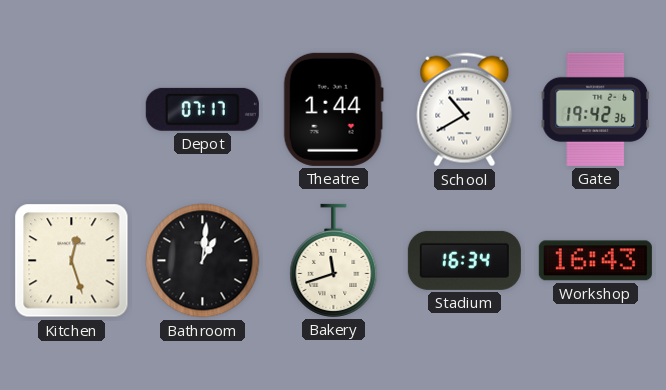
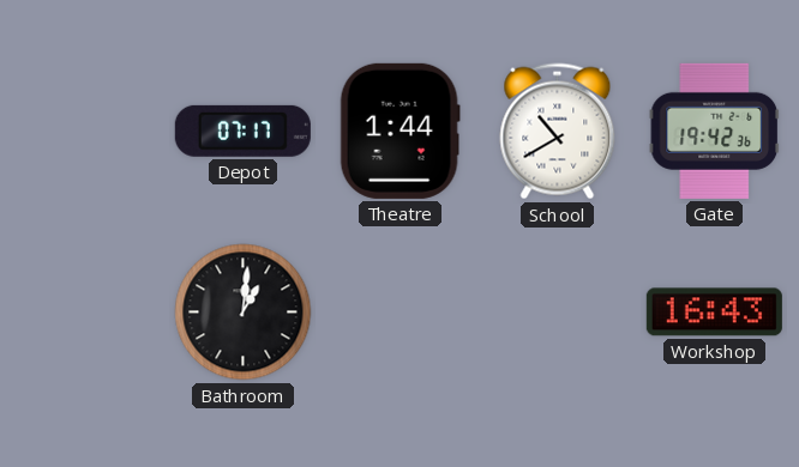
Kitchen: 12:27 -> none (72, 261)
Bakery: 11:42 -> none (334, 260)
Stadium: 16:34 -> none (464, 260)
